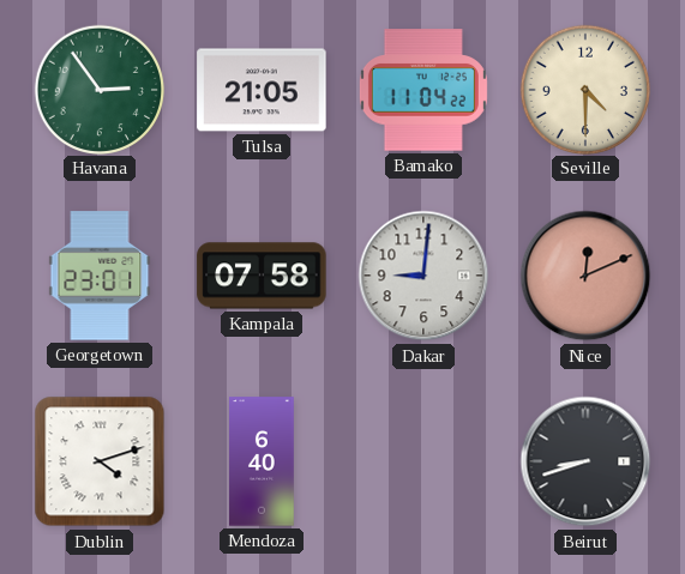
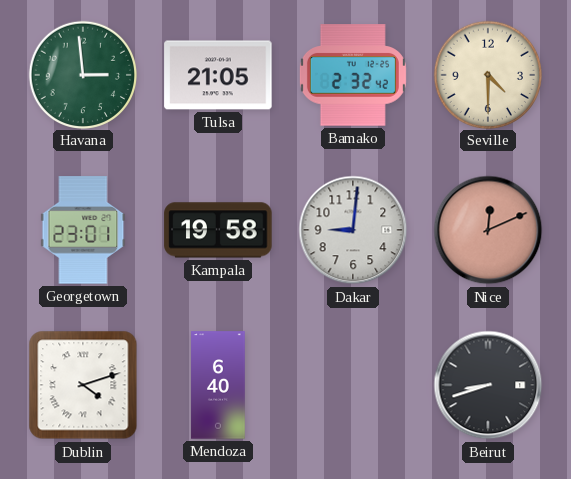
Havana: 2:54 -> 2:59 (82, 74)
Bamako: 11:04 -> 2:32 (353, 75)
Kampala: 07:58 -> 19:58 (218, 230)
